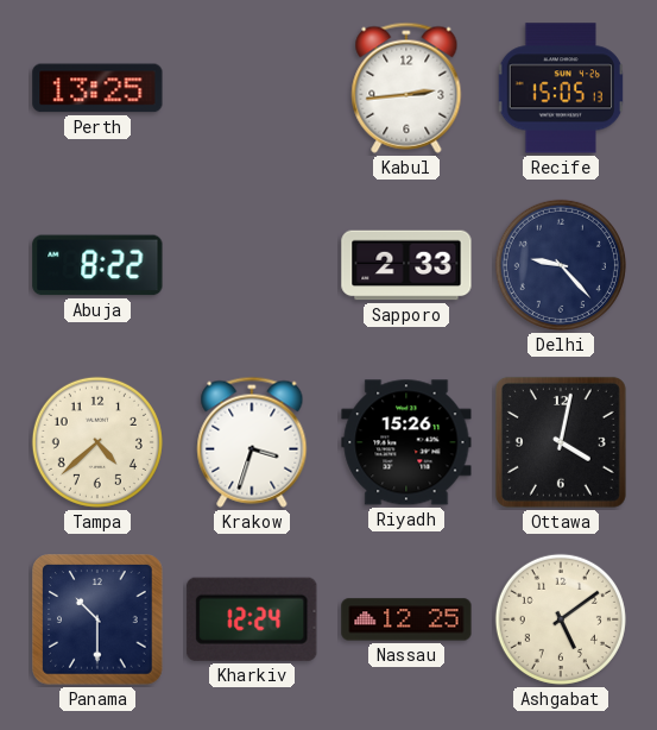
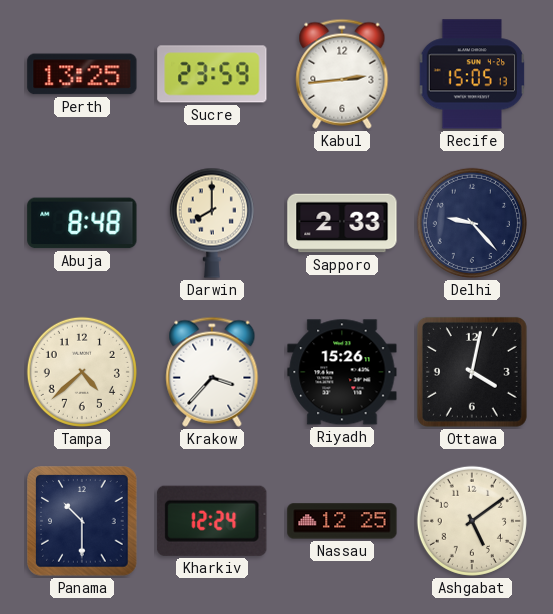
Sucre: none -> 23:59 (212, 74)
Abuja: 8:22 -> 8:48 (82, 223)
Darwin: none -> 8:00 (212, 223)
Krakow: 3:33 -> 3:37 (212, 372)
